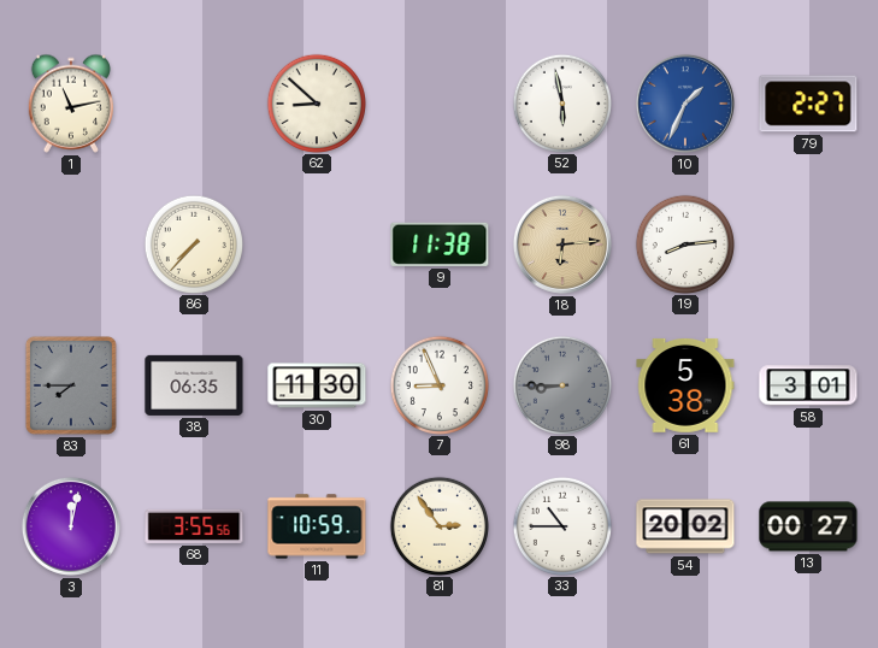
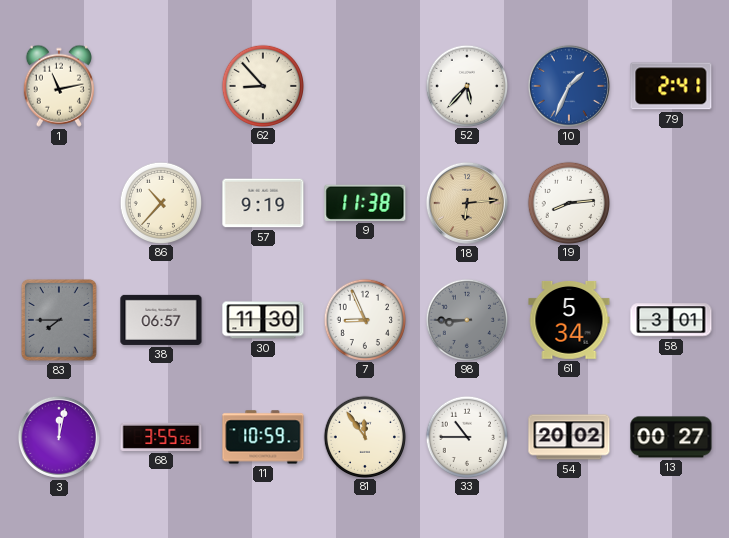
62: 8:52 -> 8:53 (262, 85)
52: 5:58 -> 5:37 (466, 85)
79: 2:27 -> 2:41 (671, 86)
86: 7:37 -> 10:37 (160, 202)
57: none -> 9:19 (263, 203)
38: 06:35 -> 06:57 (161, 320)
61: 5:38 -> 5:34 (569, 320)
81: 2:54 -> 11:54 (364, 436)
